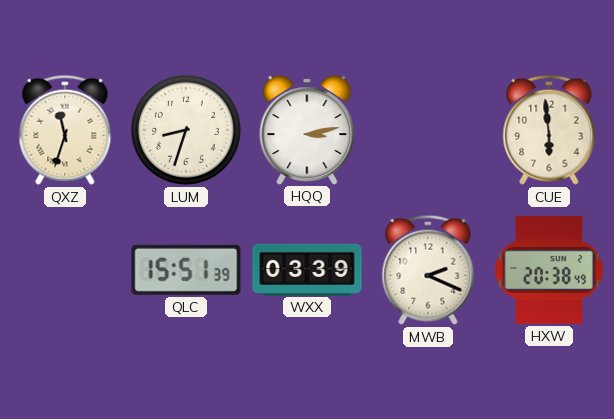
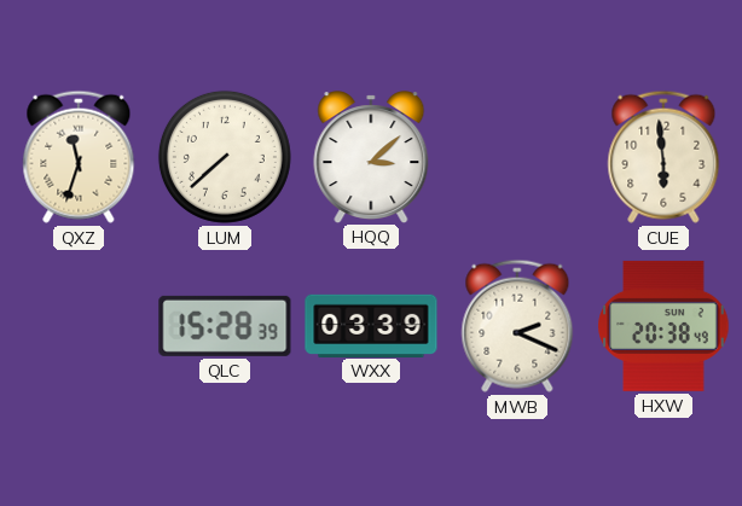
LUM: 8:33 -> 7:38 (225, 157)
HQQ: 3:13 -> 3:08 (371, 157)
QLC: 15:51 -> 15:28 (225, 326)
